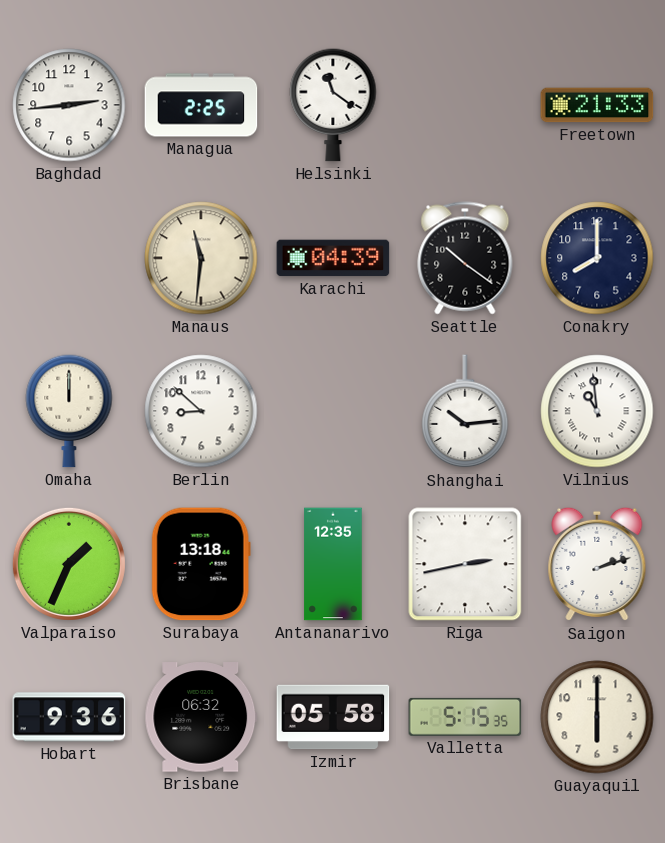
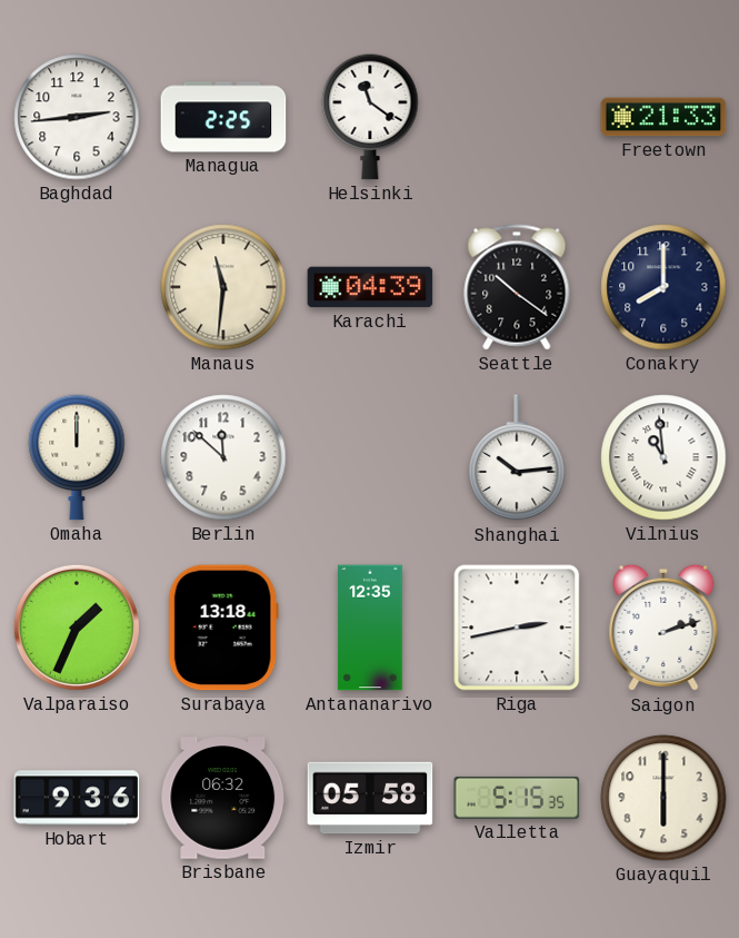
Berlin: 8:52 -> 11:52 (223, 457)
